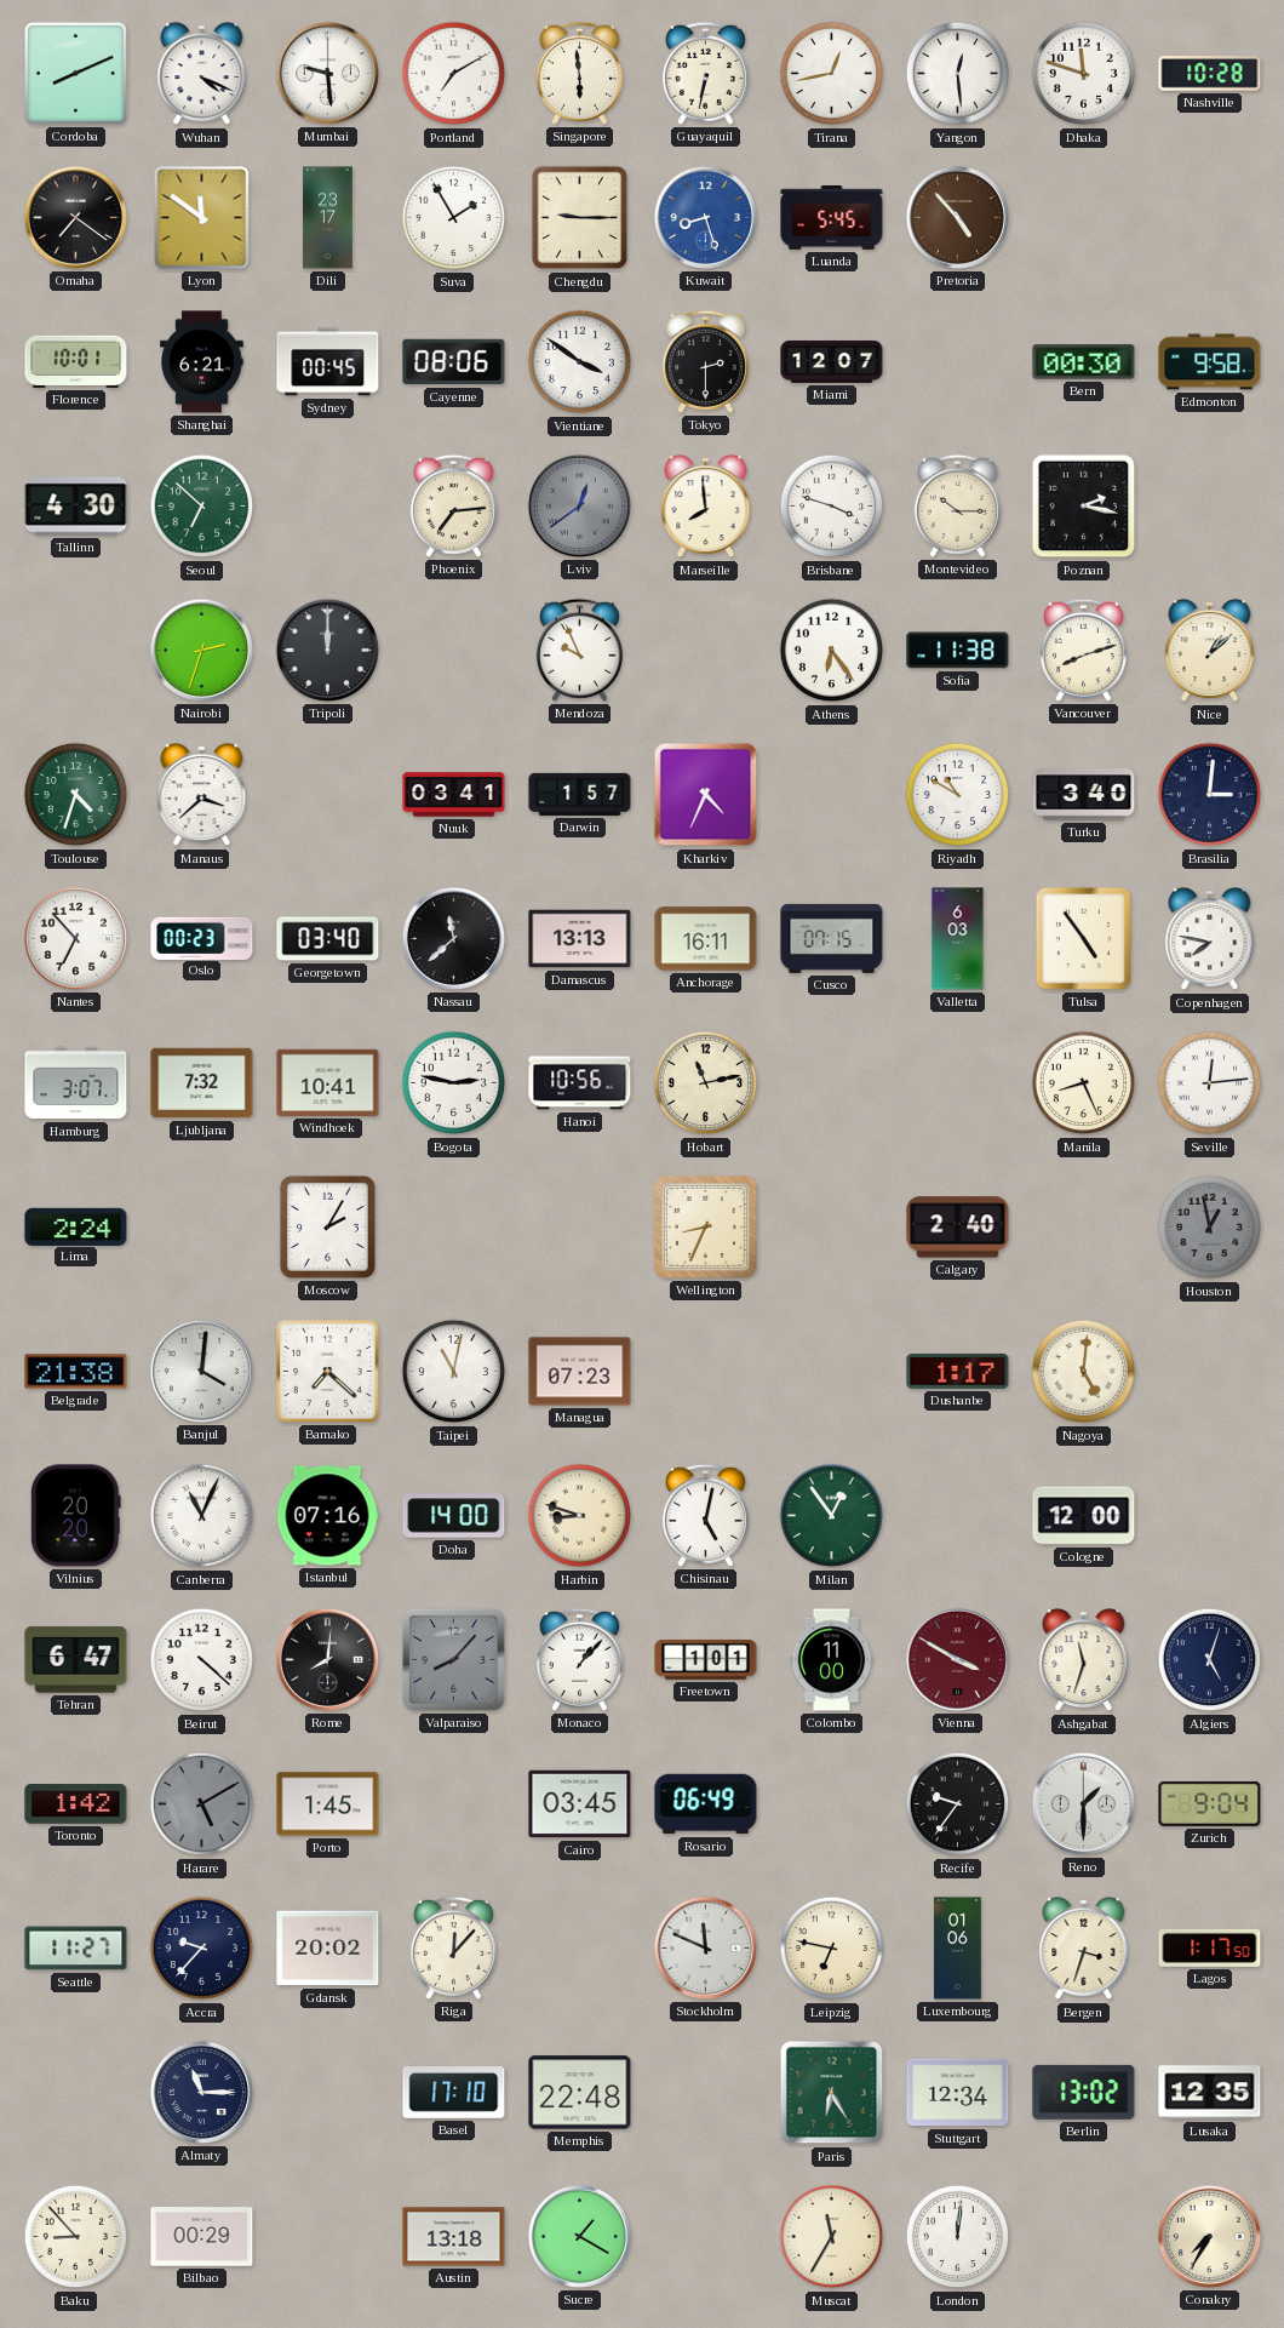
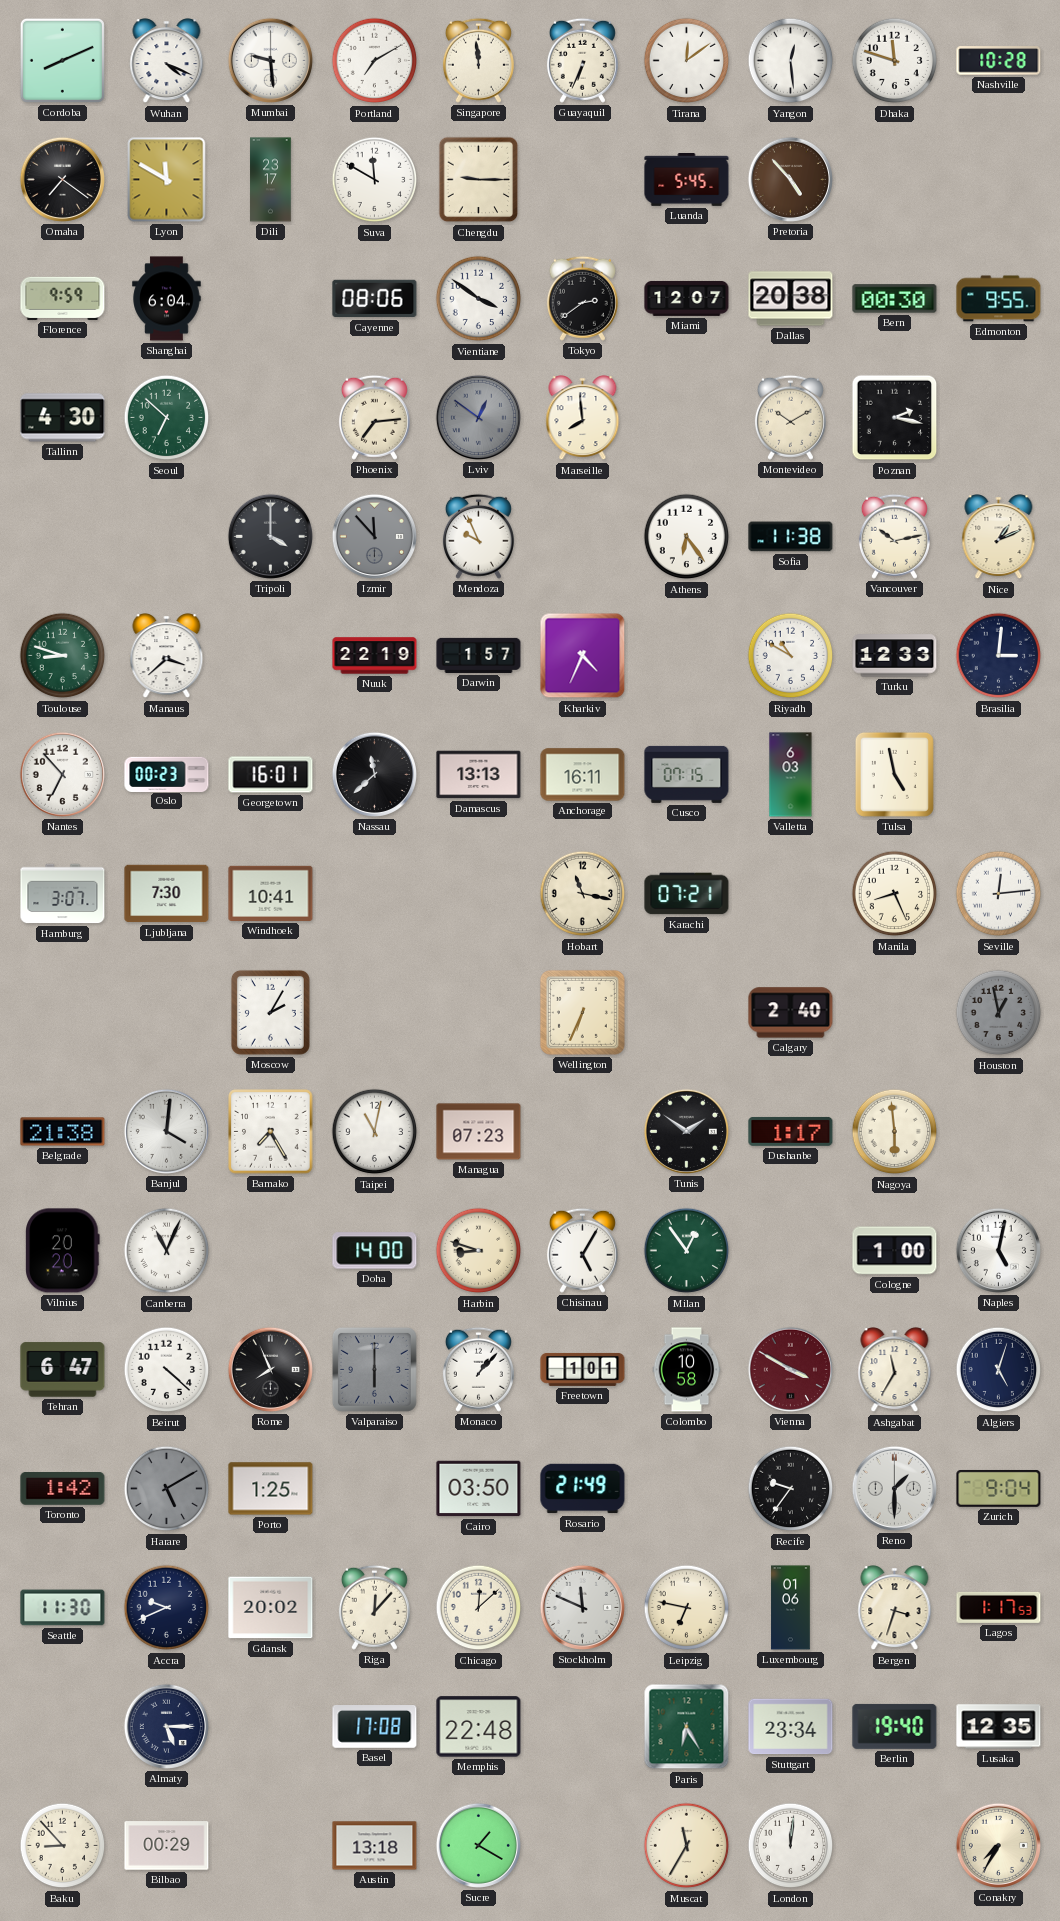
Singapore: 5:59 -> 11:59 (478, 60)
Guayaquil: 6:32 -> 6:34 (582, 60)
Tirana: 12:43 -> 12:09 (687, 61)
Lyon: 11:51 -> 11:50 (167, 180)
Suva: 1:55 -> 11:50 (375, 180)
Kuwait: 8:27 -> none (705, 217)
Florence: 10:01 -> 9:59 (63, 298)
Shanghai: 6:21 -> 6:04 (167, 299)
Sydney: 00:45 -> none (328, 362)
Tokyo: 2:30 -> 2:39 (582, 298)
Dallas: none -> 20:38 (791, 299)
Edmonton: 9:58 -> 9:55 (999, 299)
Lviv: 12:39 -> 12:51 (478, 417)
Brisbane: 3:48 -> none (832, 507)
Montevideo: 10:15 -> 10:10 (790, 417)
Nairobi: 2:33 -> none (201, 650)
Tripoli: 12:00 -> 4:00 (270, 536)
Izmir: none -> 11:53 (374, 536)
Vancouver: 8:12 -> 10:13 (894, 536)
Nice: 1:08 -> 1:11 (999, 537)
Toulouse: 4:33 -> 8:48 (63, 656)
Nuuk: 03:41 -> 22:19 (375, 656)
Turku: 3:40 -> 12:33 (895, 656)
Georgetown: 03:40 -> 16:01 (271, 775)
Tulsa: 4:54 -> 4:58 (894, 774)
Copenhagen: 7:47 -> none (1210, 939)
Ljubljana: 7:32 -> 7:30 (167, 894)
Bogota: 2:47 -> none (454, 1083)
Hanoi: 10:56 -> none (580, 1083)
Hobart: 11:13 -> 11:17 (583, 894)
Karachi: none -> 07:21 (687, 894)
Lima: 2:24 -> none (76, 1226)
Wellington: 8:34 -> 6:34 (582, 1012)
Bamako: 7:22 -> 7:25 (271, 1132)
Tunis: none -> 1:51 (686, 1131)
Nagoya: 5:01 -> 5:59 (895, 1132)
Istanbul: 07:16 -> none (327, 1516)
Chisinau: 5:02 -> 5:05 (582, 1250)
Cologne: 12:00 -> 1:00 (895, 1251)
Naples: none -> 5:02 (998, 1250)
Rome: 8:01 -> 7:56 (270, 1369)
Valparaiso: 8:07 -> 6:00 (374, 1369)
Colombo: 11:00 -> 10:58 (687, 1370)
Ashgabat: 11:33 -> 11:35 (895, 1370)
Porto: 1:45 -> 1:25 (271, 1489)
Cairo: 03:45 -> 03:50 (479, 1489)
Rosario: 06:49 -> 21:49 (583, 1489)
Seattle: 11:27 -> 11:30 (63, 1608)
Accra: 9:37 -> 9:41 (167, 1608)
Chicago: none -> 12:08 (479, 1608)
Lagos: 1:17:50 -> 1:17:53 (999, 1607)
Almaty: 11:15 -> 5:15 (166, 1726)
Basel: 17:10 -> 17:08 (375, 1727)
Stuttgart: 12:34 -> 23:34 (791, 1727)
Berlin: 13:02 -> 19:40 (895, 1726)
